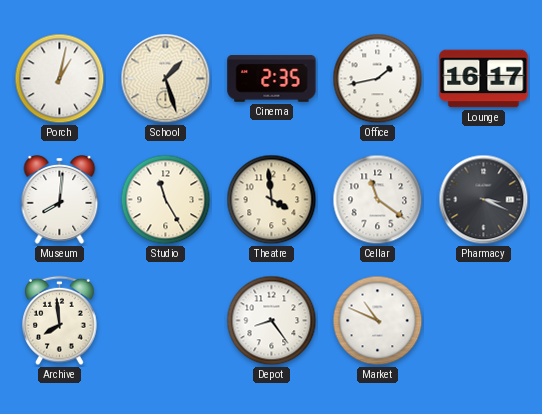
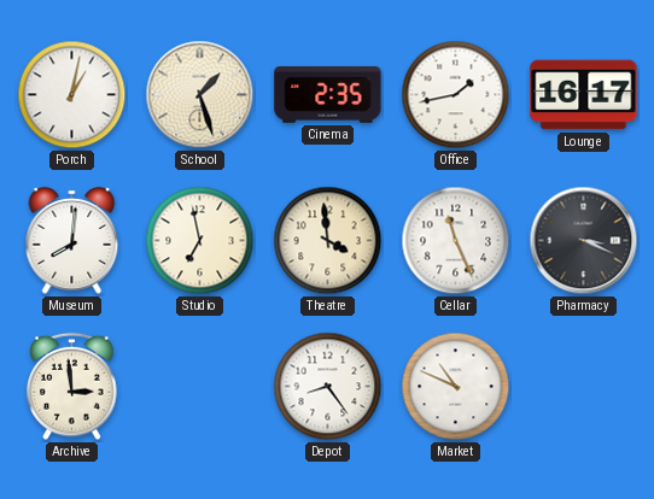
Studio: 11:25 -> 6:58 (200, 241)
Cellar: 11:21 -> 11:26 (456, 241)
Archive: 7:59 -> 2:59 (72, 387)
